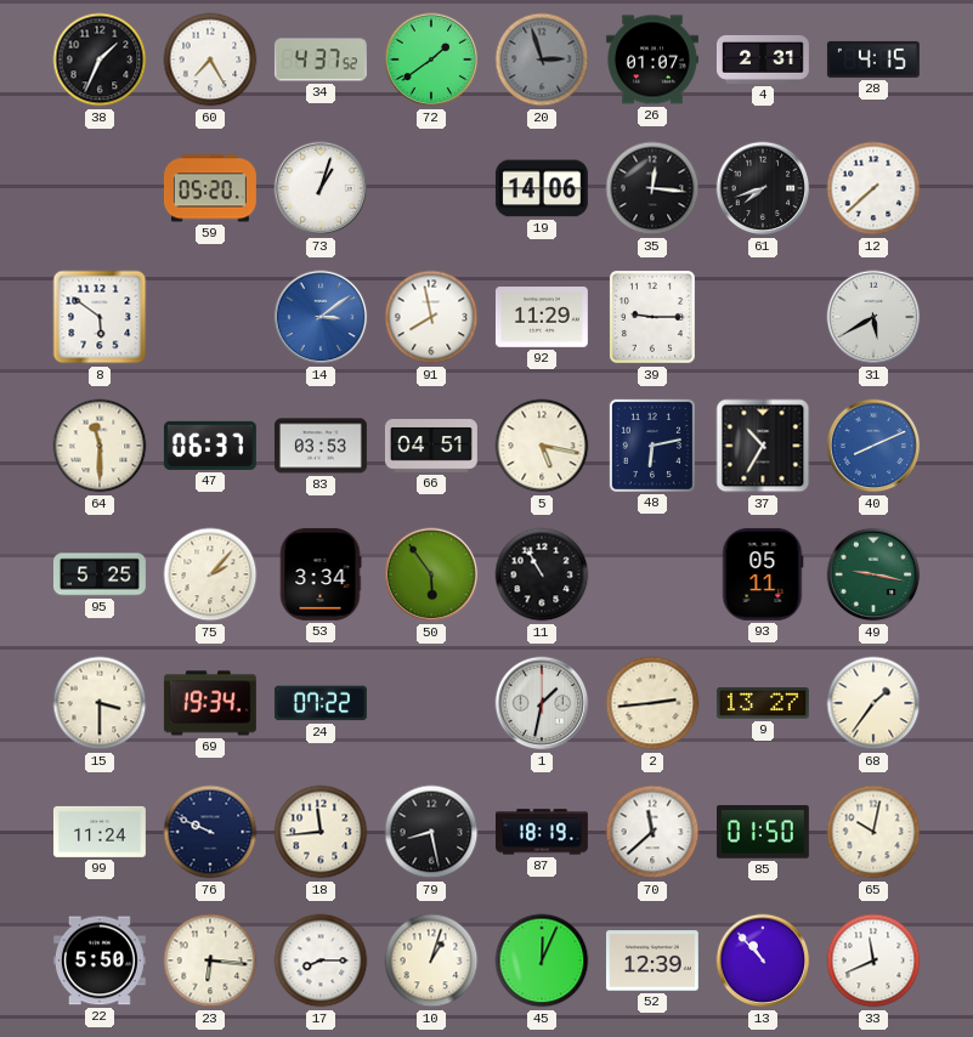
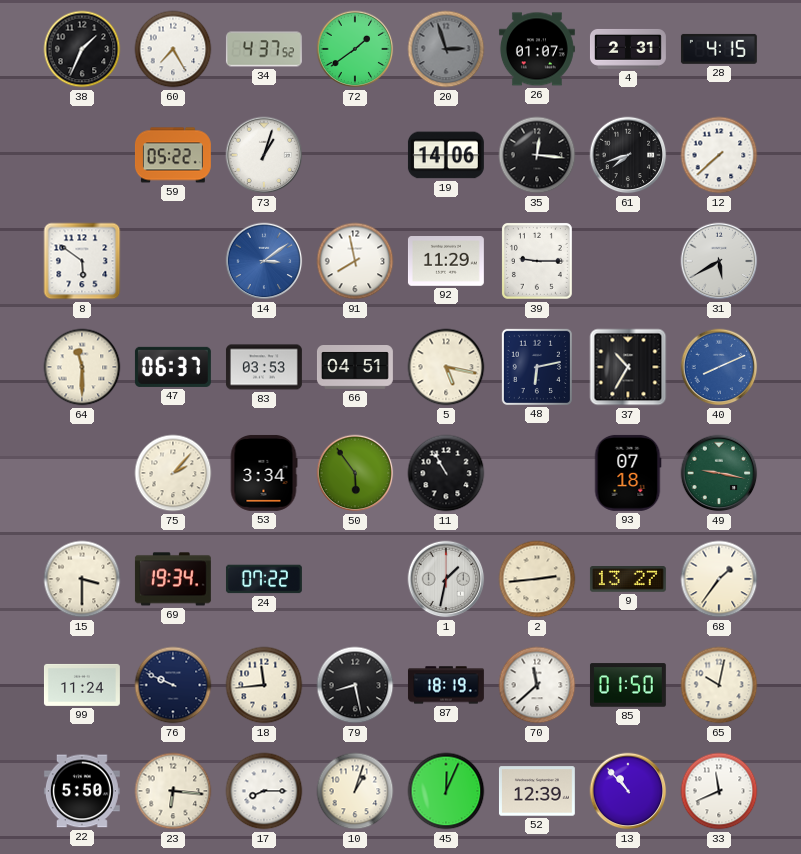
59: 05:20 -> 05:22 (173, 155)
95: 5:25 -> none (100, 574)
93: 05:11 -> 07:18 (628, 473)
